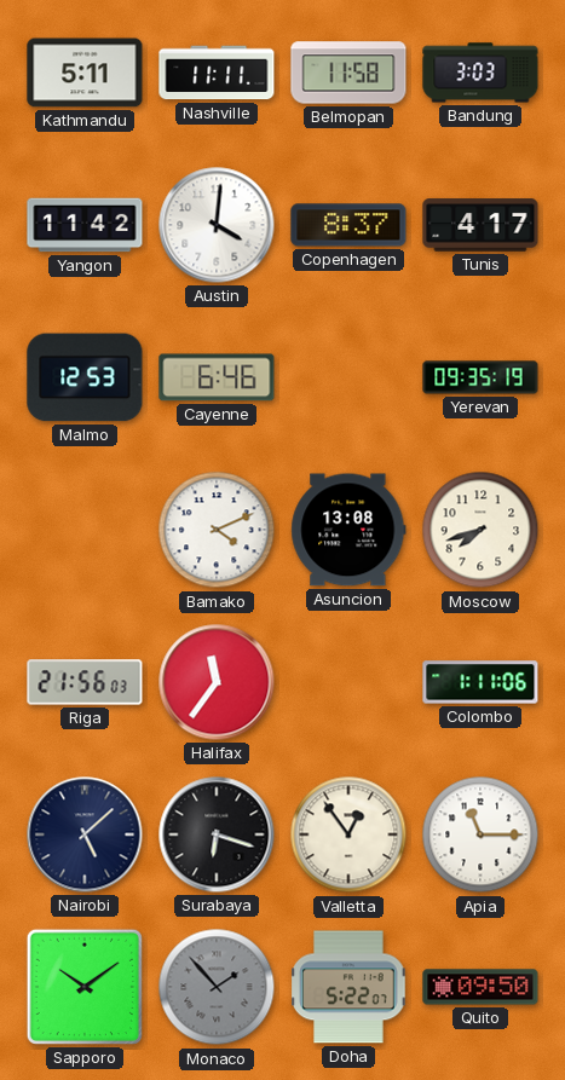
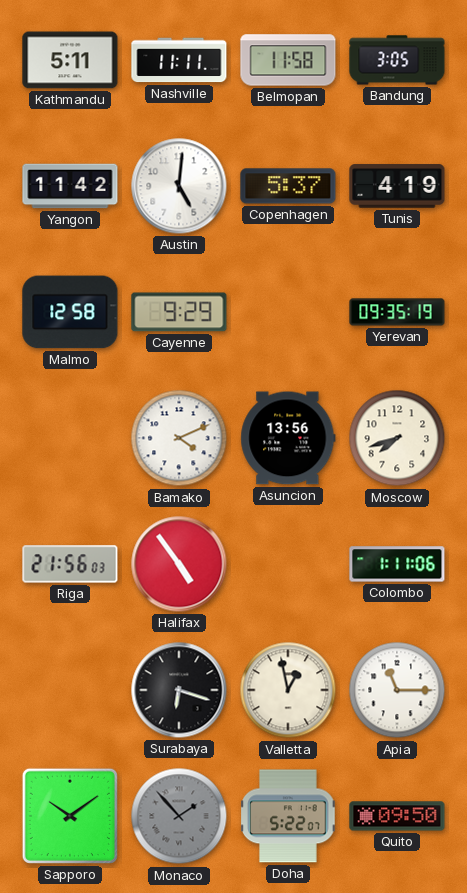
Bandung: 3:03 -> 3:05 (397, 60)
Austin: 4:01 -> 5:01 (179, 186)
Copenhagen: 8:37 -> 5:37 (288, 186)
Tunis: 4:17 -> 4:19 (397, 186)
Malmo: 12:53 -> 12:58 (70, 312)
Cayenne: 6:46 -> 9:29 (179, 312)
Asuncion: 13:08 -> 13:56 (288, 438)
Halifax: 11:36 -> 4:54 (179, 564)
Nairobi: 5:08 -> none (85, 834)
Valletta: 12:54 -> 12:58 (288, 690)
